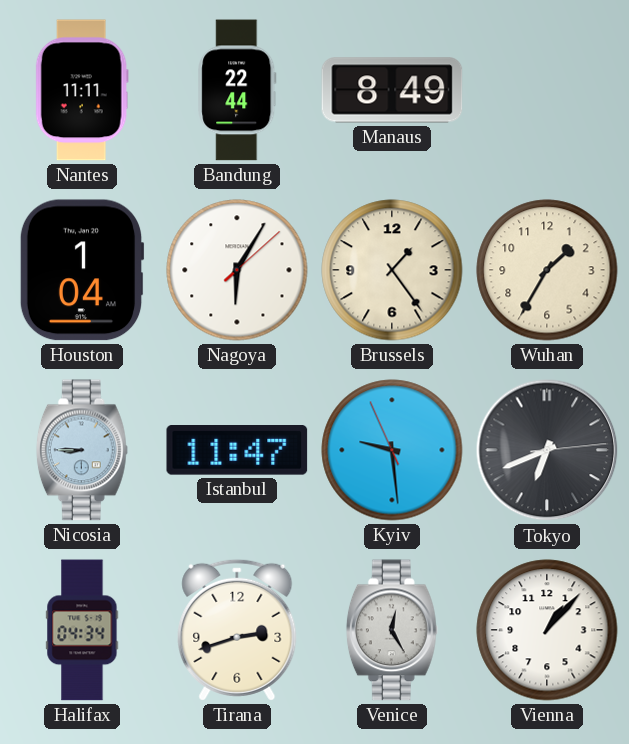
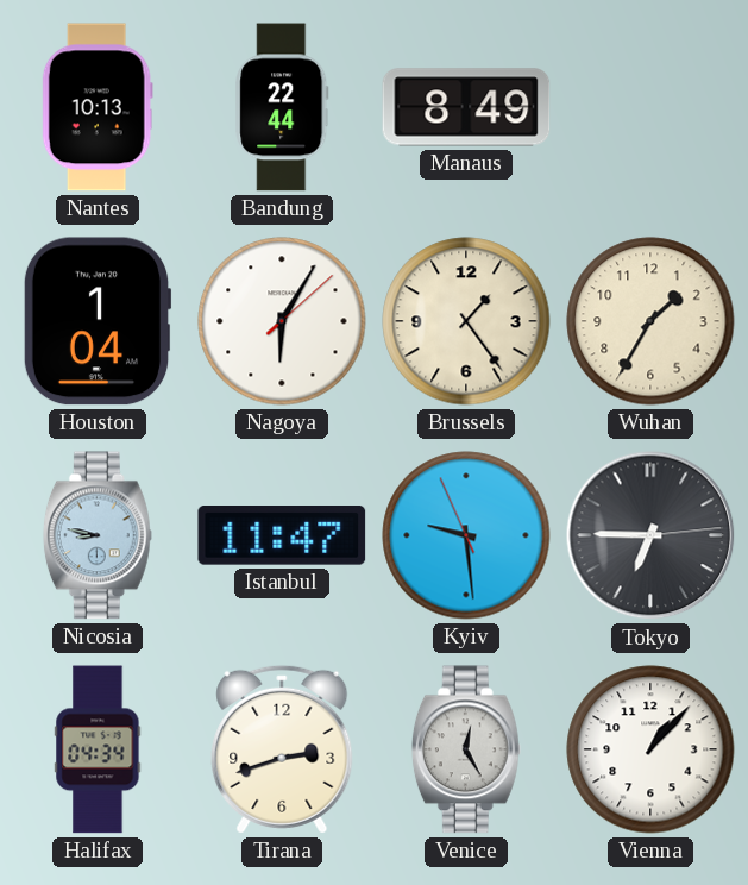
Nantes: 11:11 -> 10:13 (98, 107)
Nicosia: 8:45 -> 8:47 (98, 535)
Tokyo: 6:41 -> 6:45 (650, 535)
